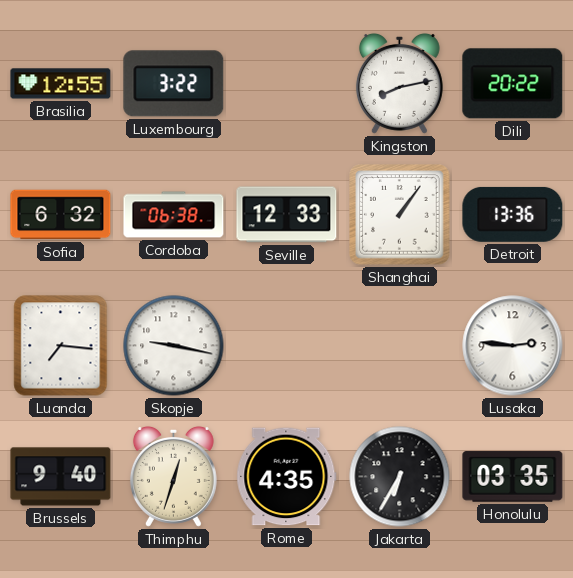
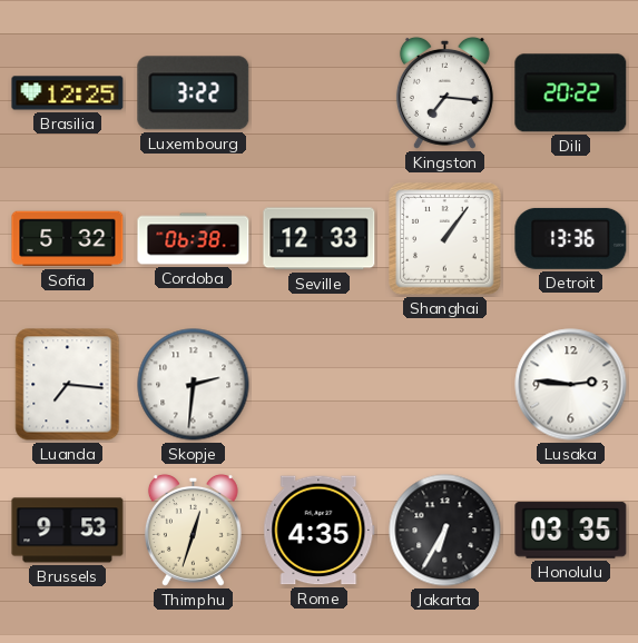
Brasilia: 12:55 -> 12:25 (68, 93)
Kingston: 8:13 -> 7:16 (444, 92)
Sofia: 6:32 -> 5:32 (68, 239)
Skopje: 9:17 -> 2:31 (194, 385)
Brussels: 9:40 -> 9:53 (68, 531)
